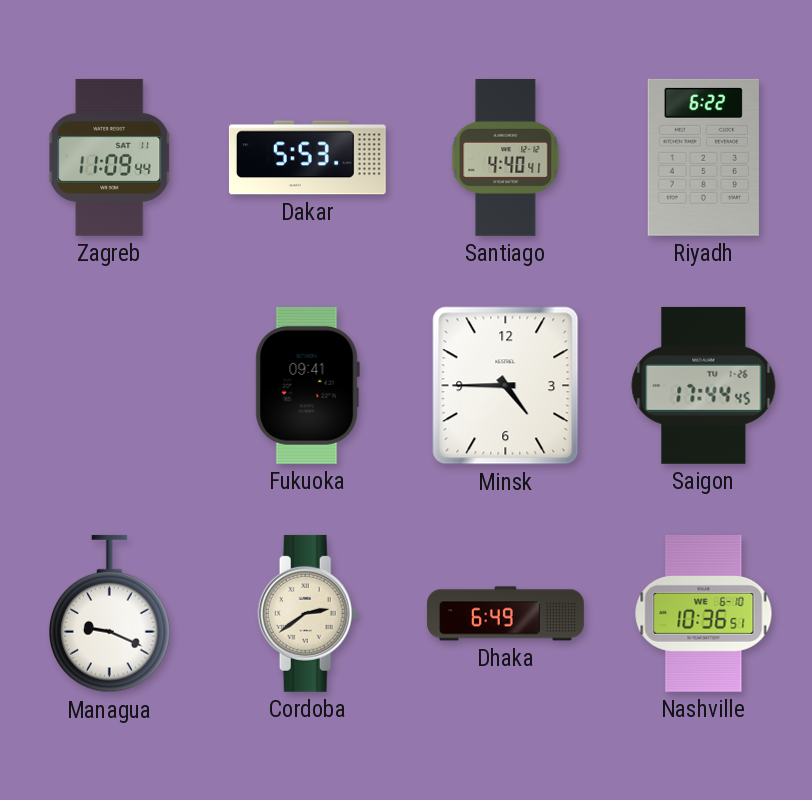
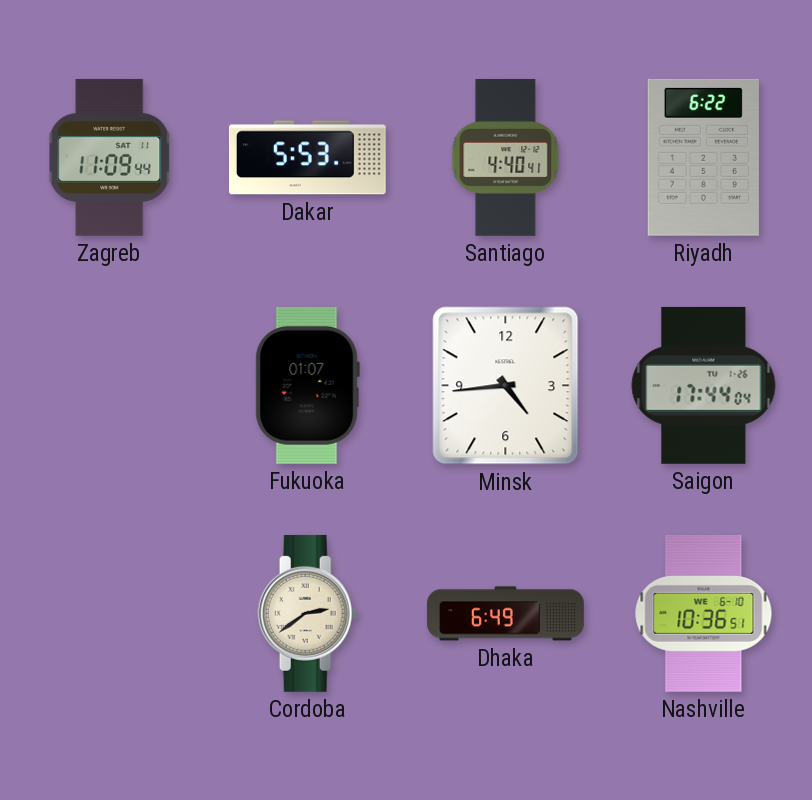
Fukuoka: 09:41 -> 01:07 (307, 385)
Minsk: 4:45 -> 4:44 (506, 386)
Saigon: 17:44:45 -> 17:44:04 (704, 385)
Managua: 9:19 -> none (110, 614)
